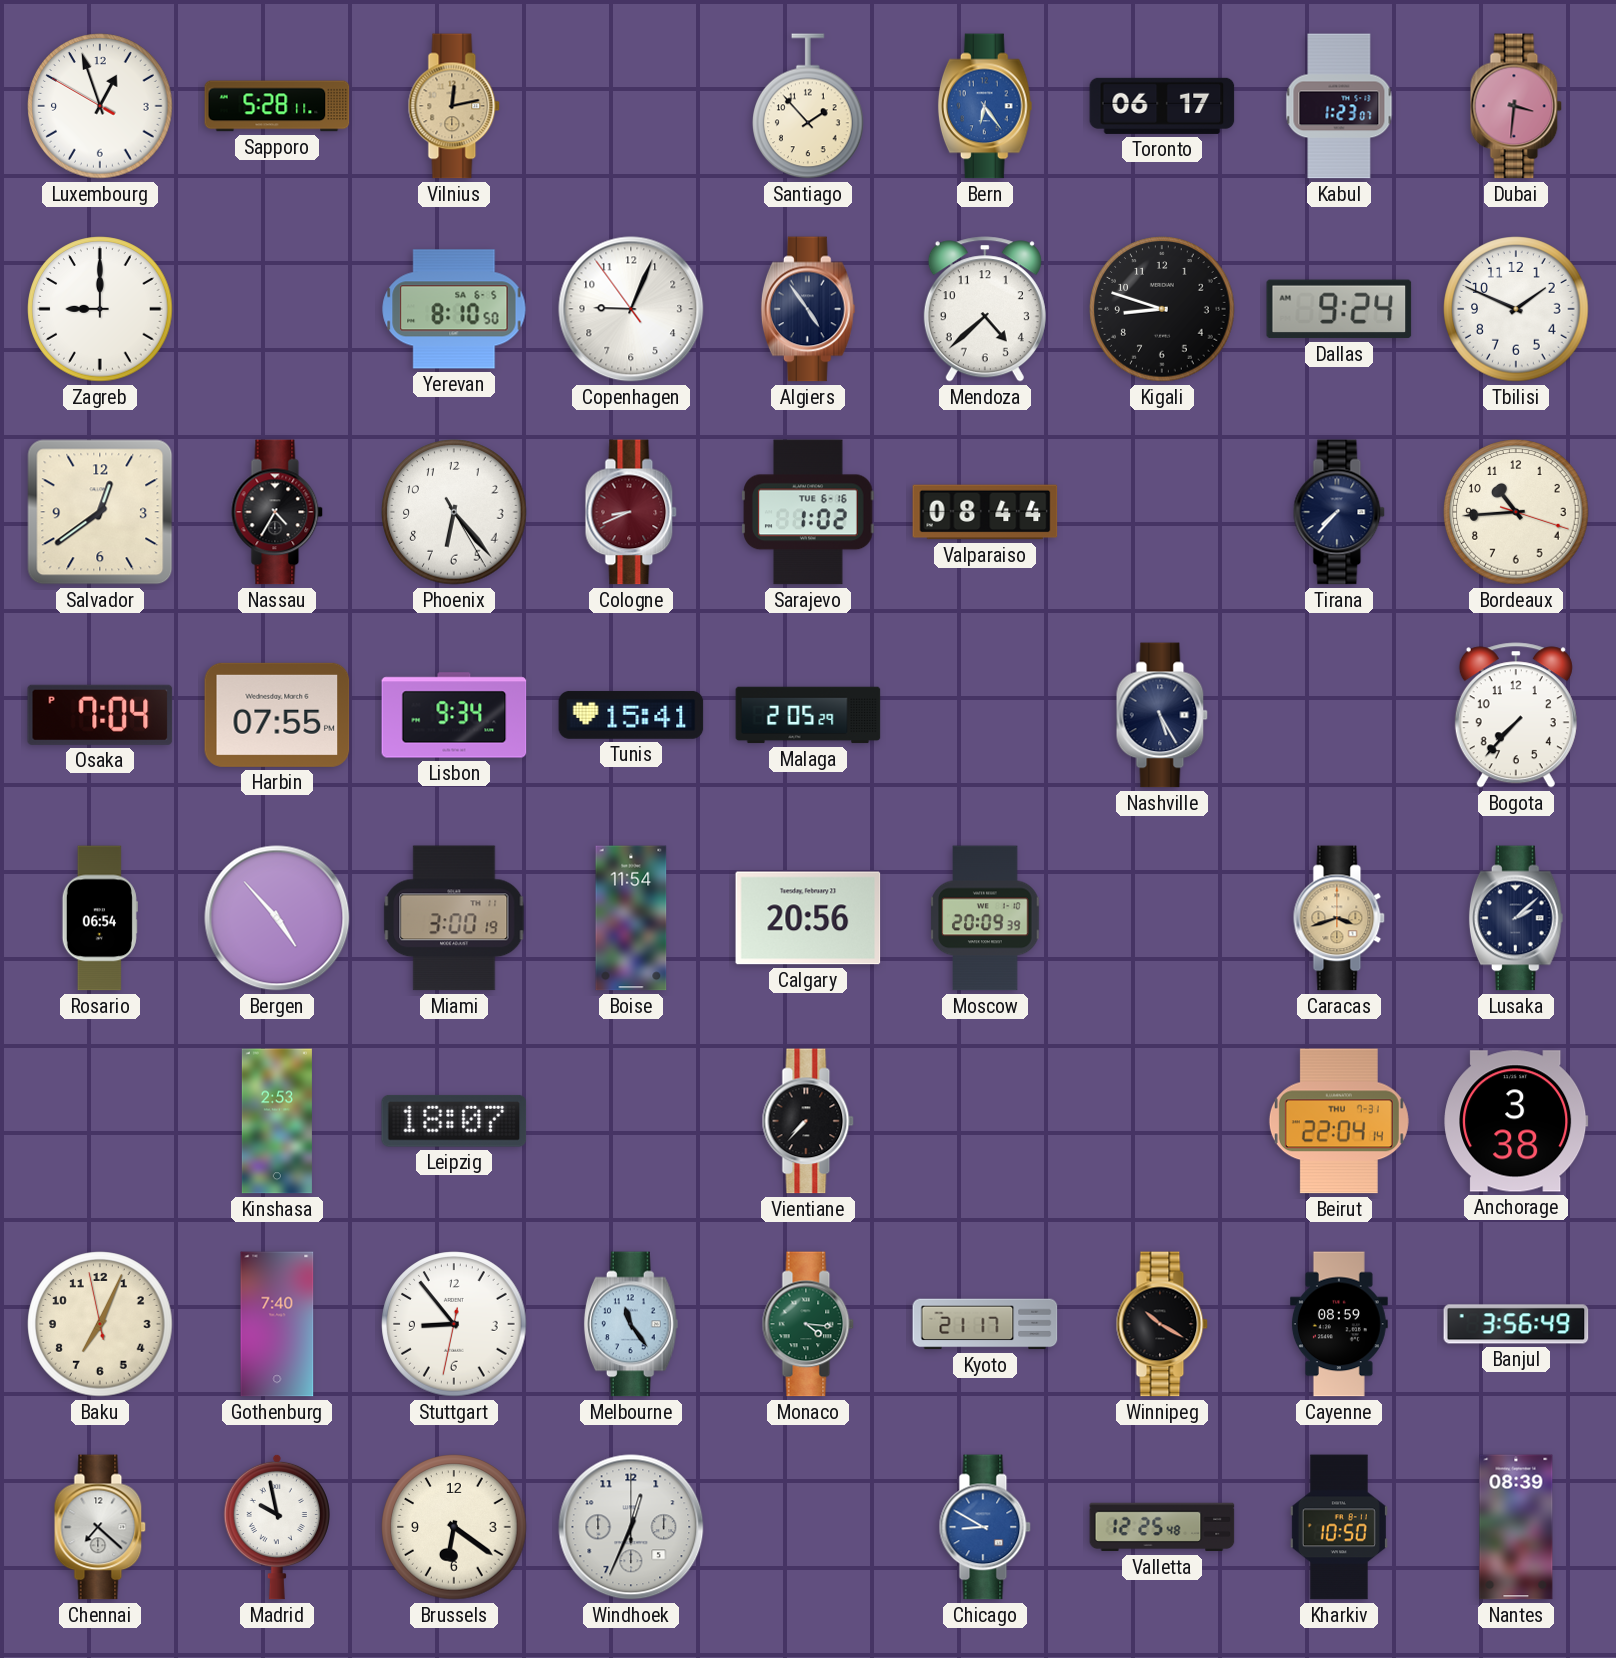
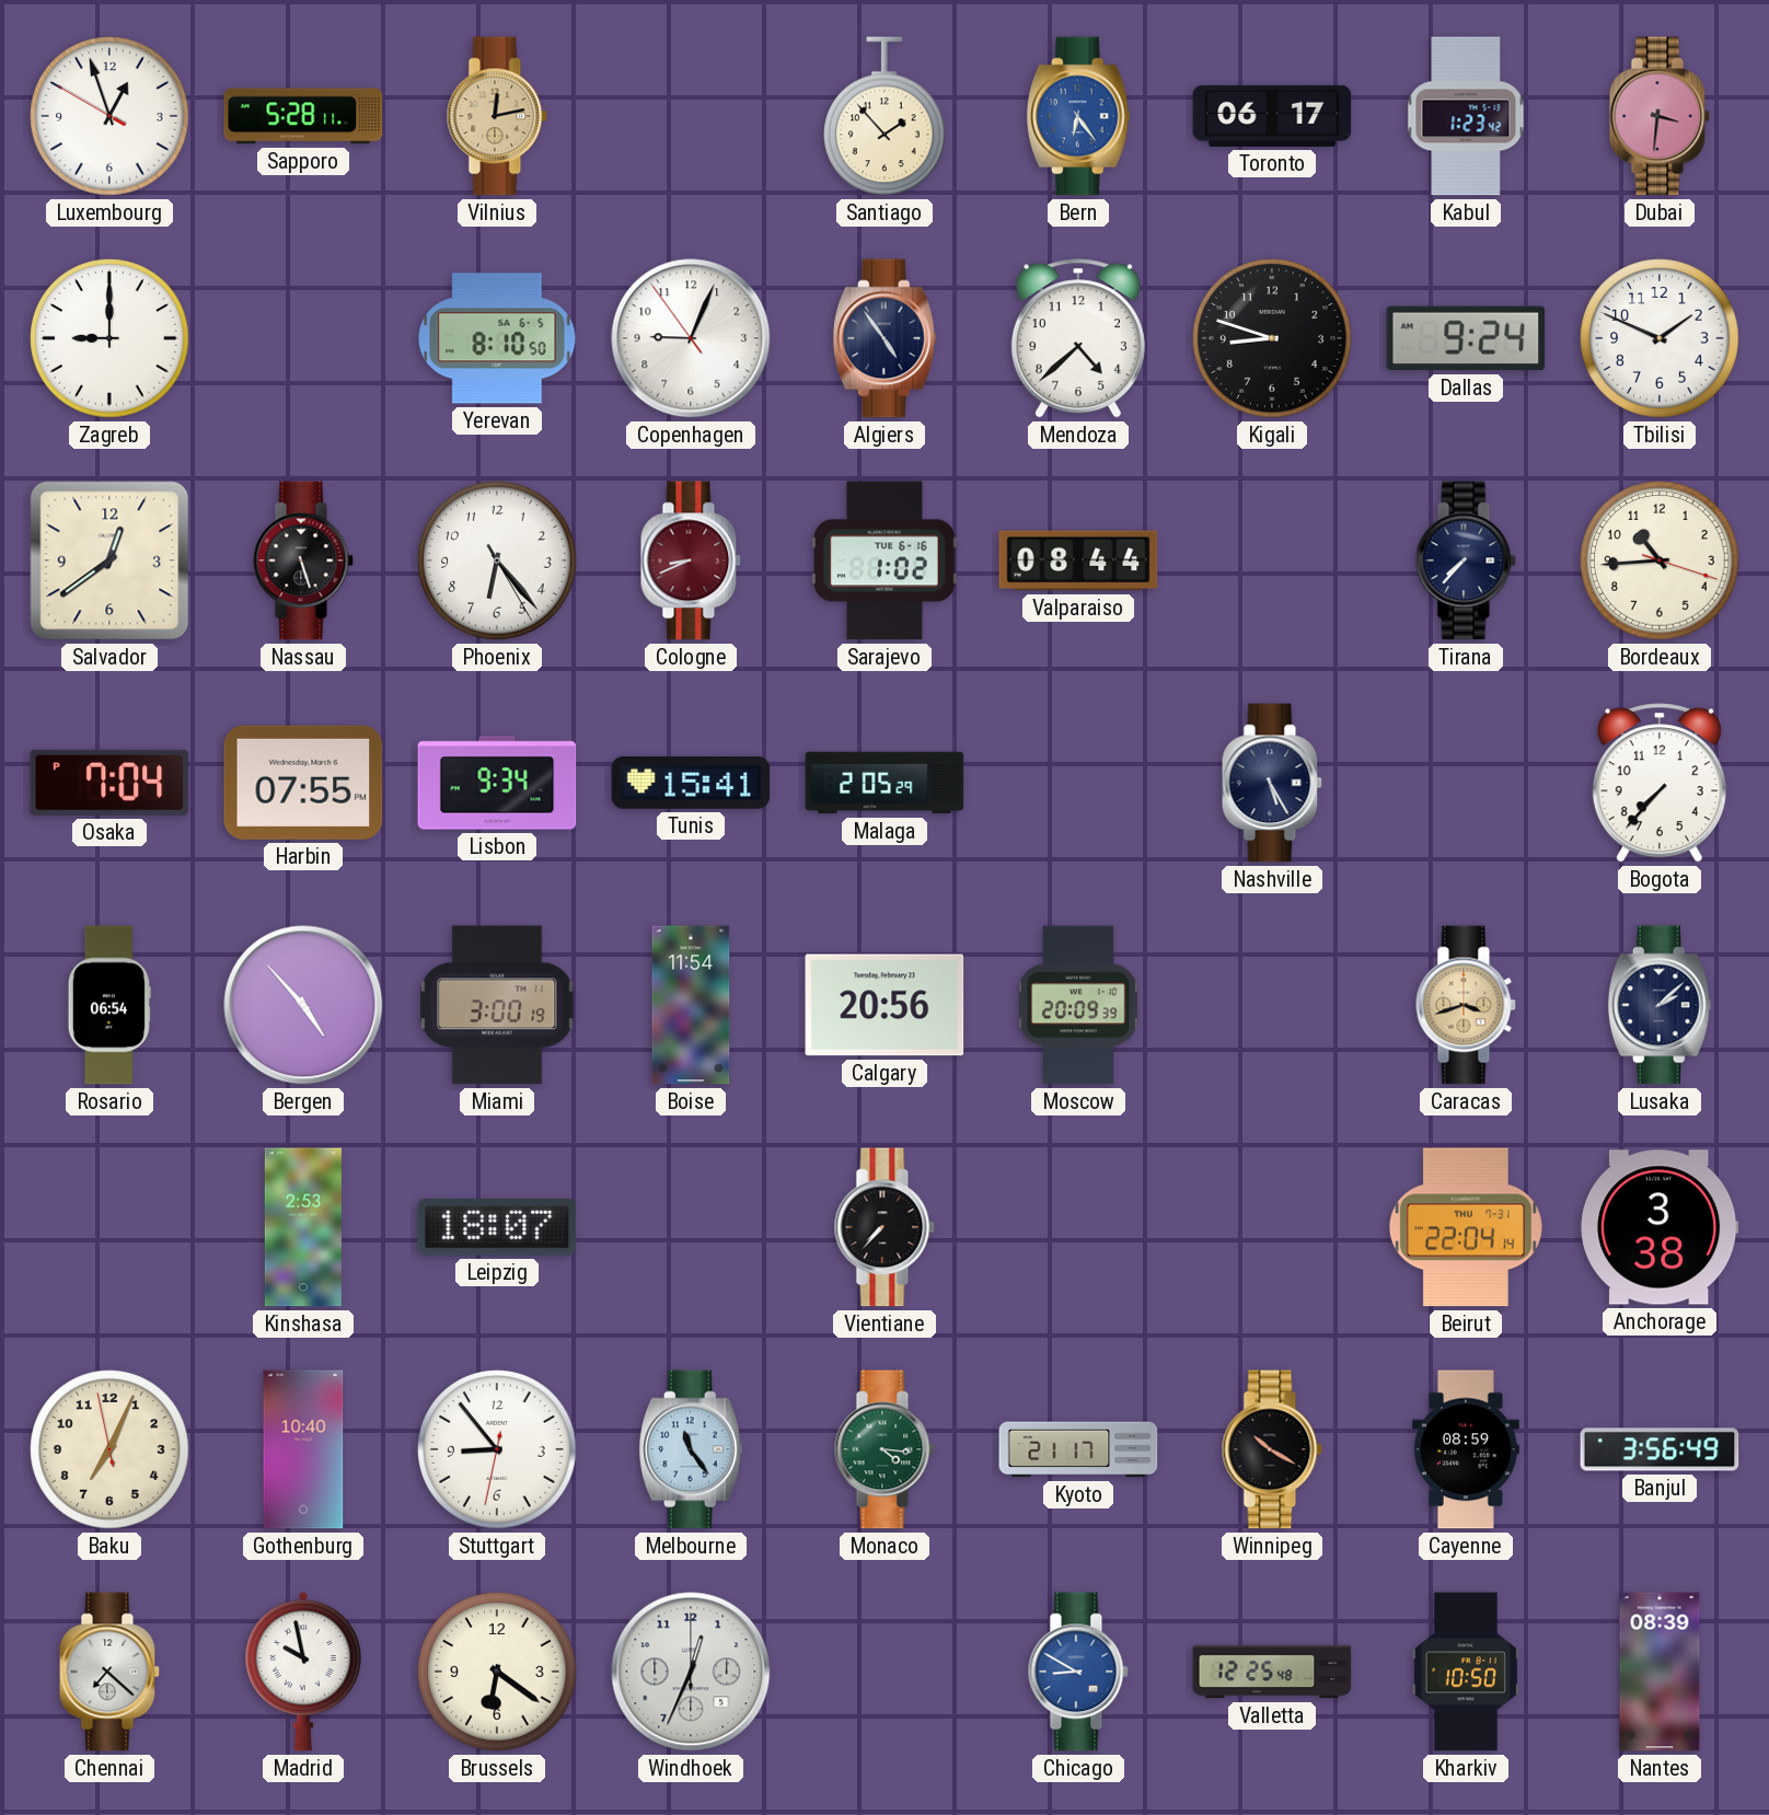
Kabul: 1:23:07 -> 1:23:42 (1466, 116)
Nassau: 4:35 -> 5:27 (303, 560)
Gothenburg: 7:40 -> 10:40 (303, 1449)
